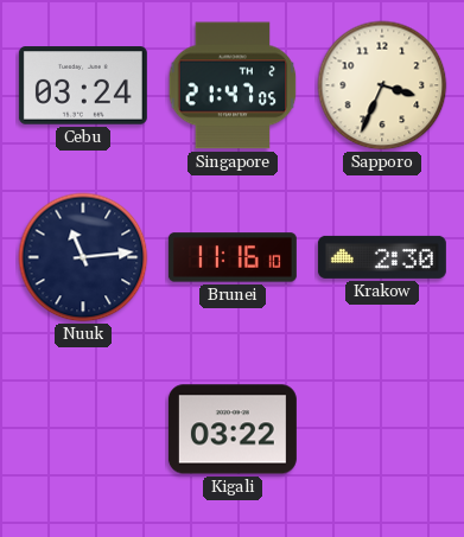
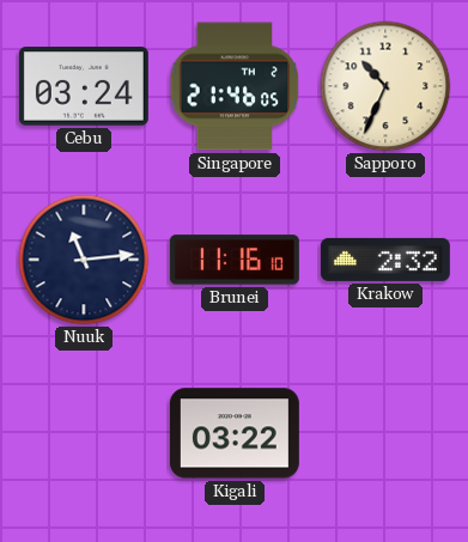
Singapore: 21:47 -> 21:46 (235, 86)
Sapporo: 3:34 -> 10:34 (385, 86)
Krakow: 2:30 -> 2:32 (385, 260)
